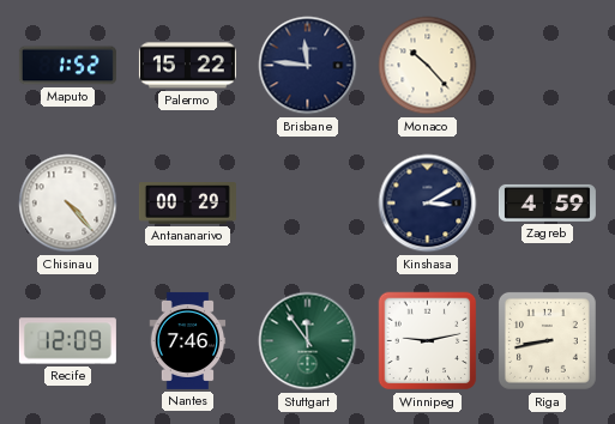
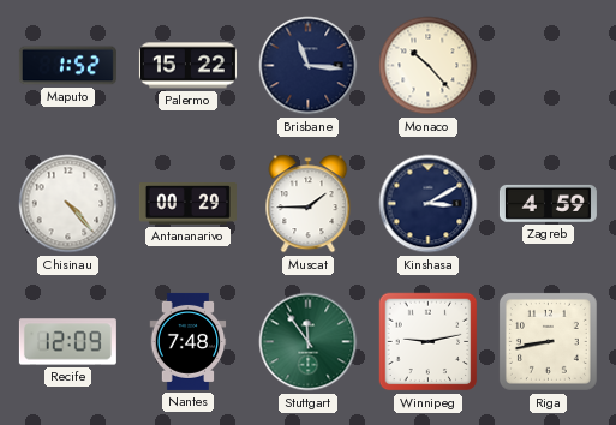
Brisbane: 11:46 -> 11:16 (309, 66)
Muscat: none -> 1:45 (309, 204)
Nantes: 7:46 -> 7:48 (189, 341)
